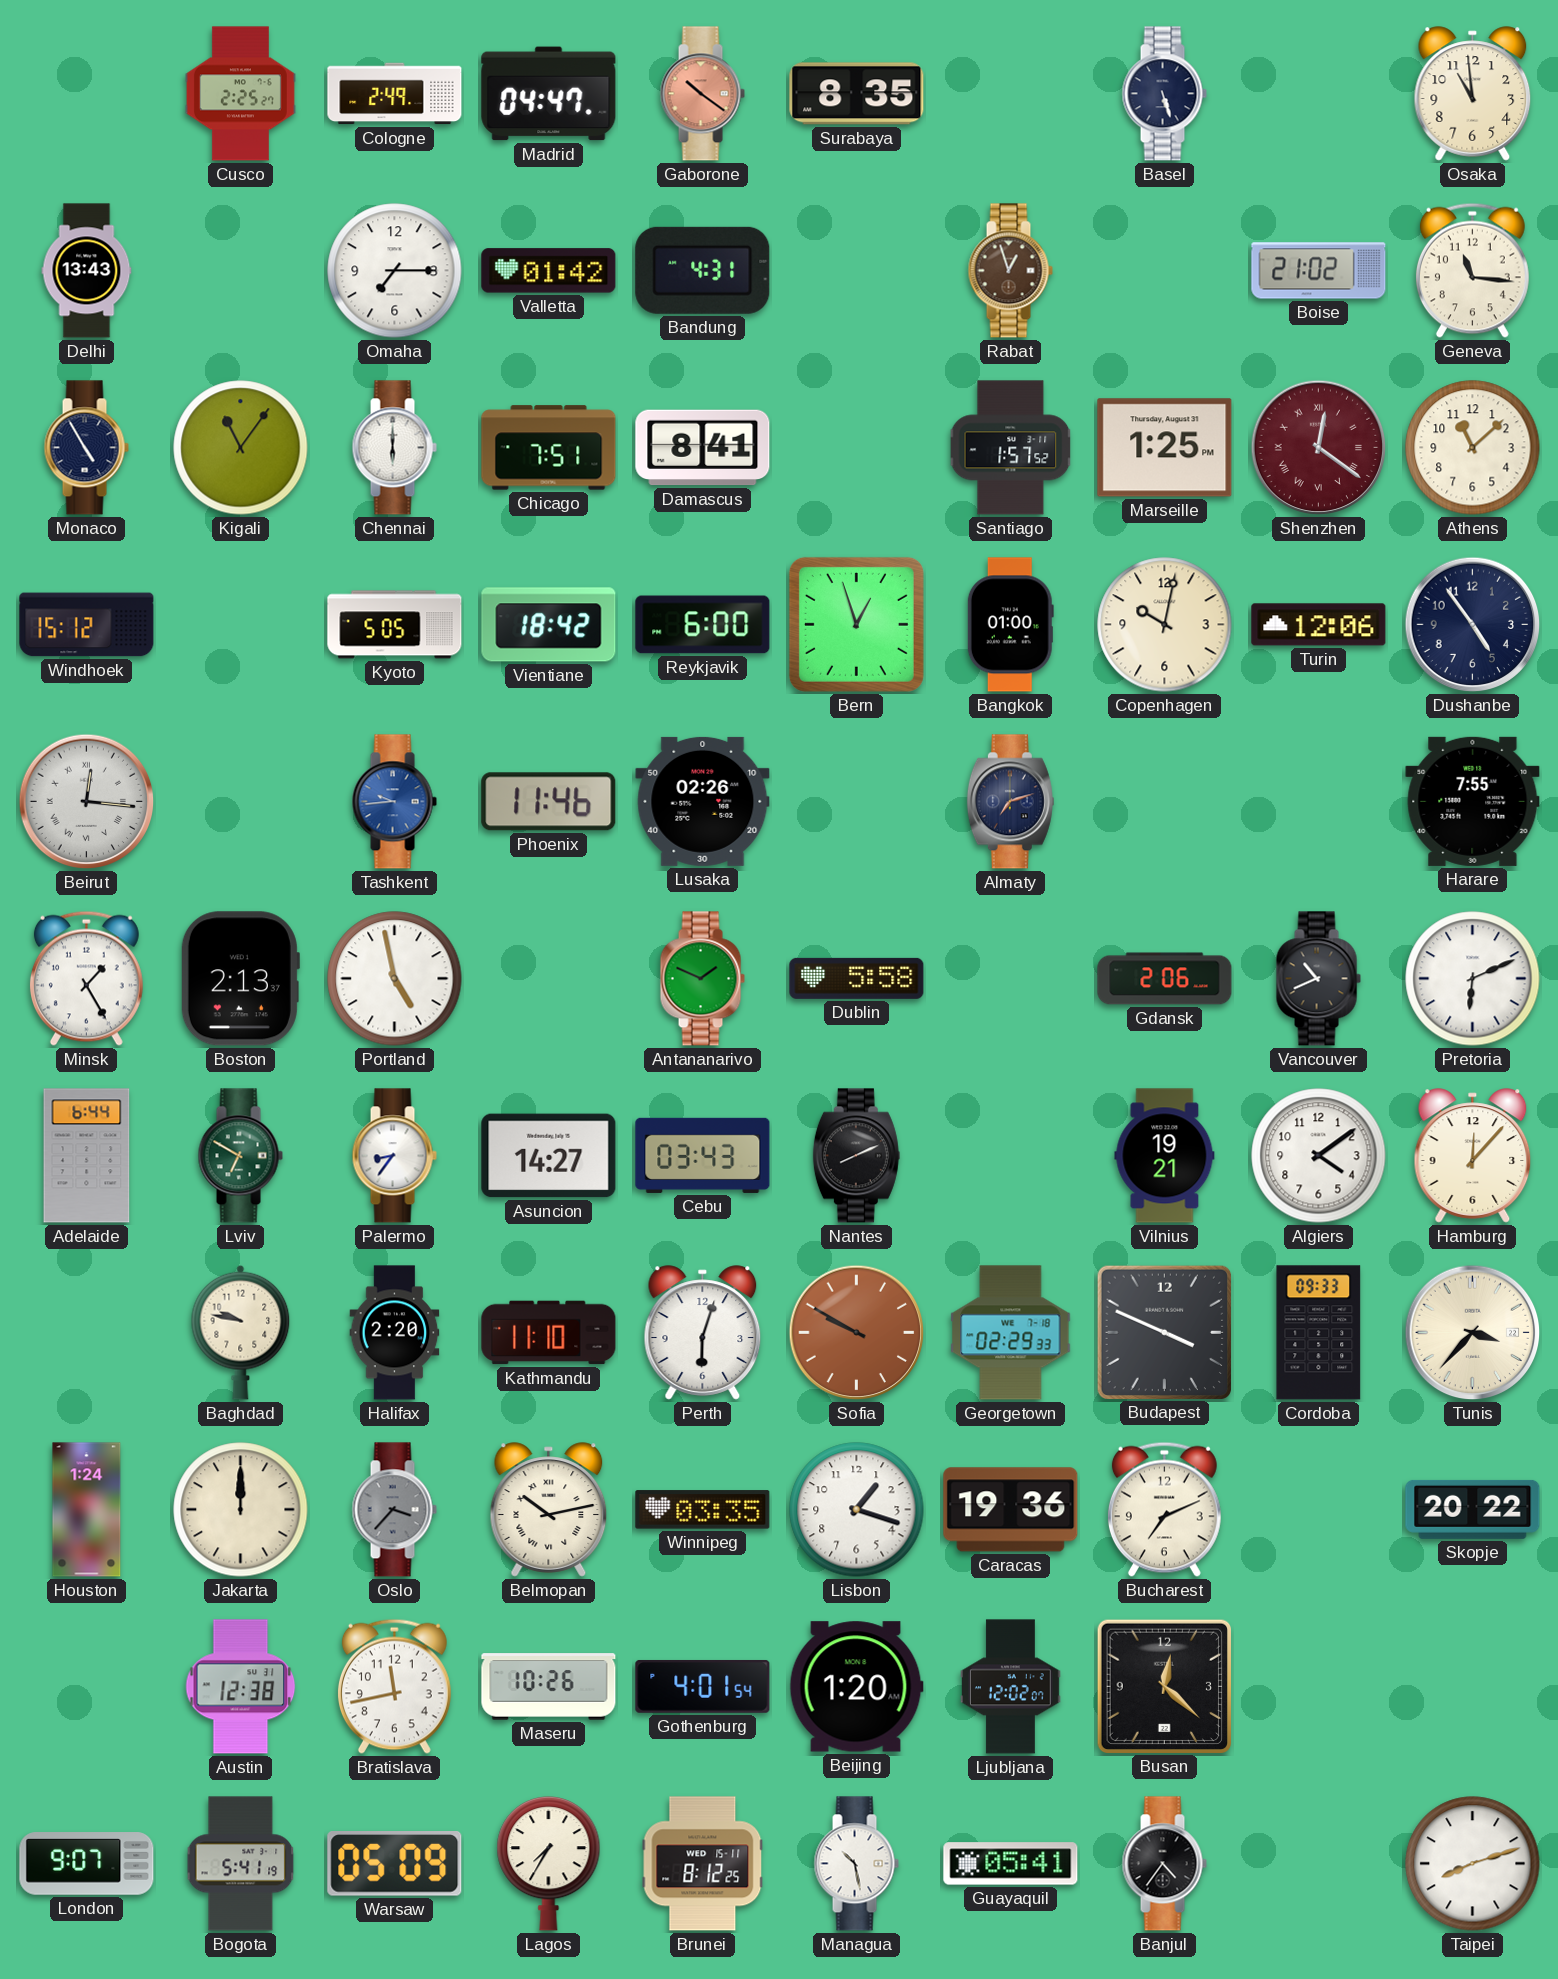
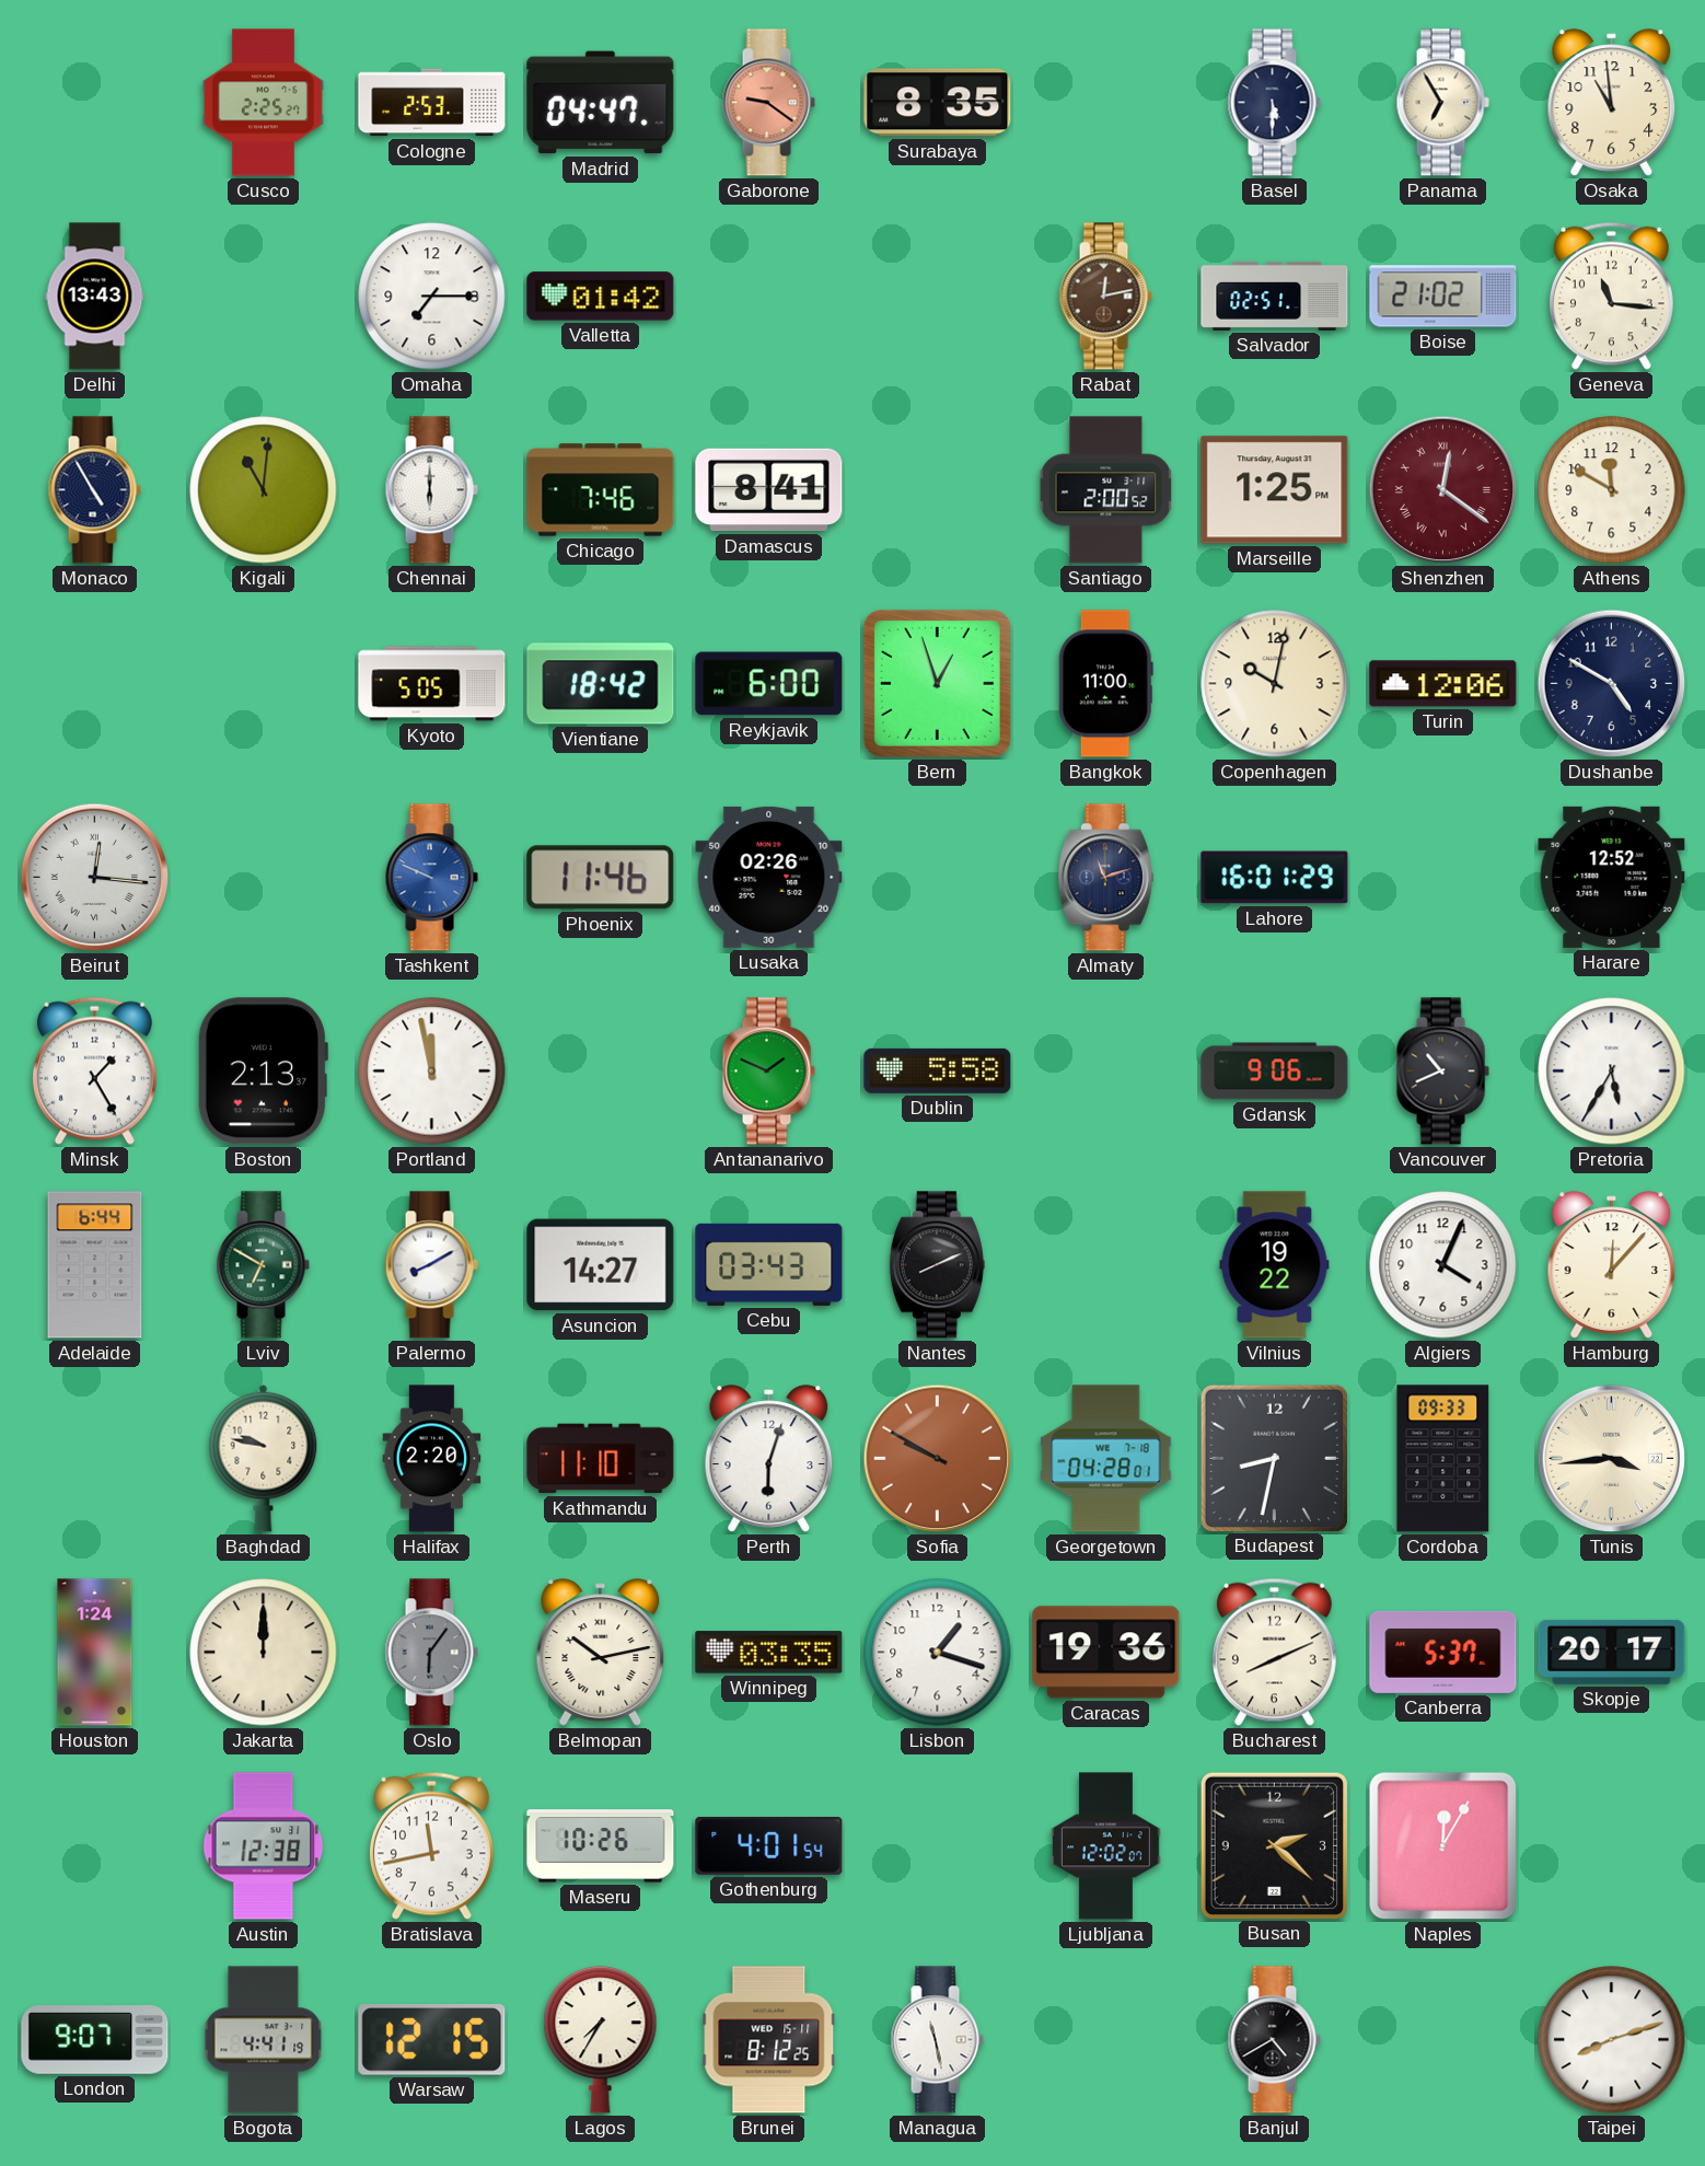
Cologne: 2:49 -> 2:53 (432, 103)
Gaborone: 10:21 -> 9:21 (768, 103)
Basel: 5:27 -> 5:30 (1274, 103)
Panama: none -> 6:55 (1442, 103)
Bandung: 4:31 -> none (703, 270)
Rabat: 12:57 -> 12:13 (1105, 297)
Salvador: none -> 02:51 (1275, 296)
Kigali: 11:06 -> 11:01 (264, 490)
Chicago: 7:51 -> 7:46 (601, 490)
Santiago: 1:57 -> 2:00 (1106, 490)
Athens: 11:08 -> 11:50 (1612, 490)
Windhoek: 15:12 -> none (87, 625)
Bangkok: 01:00 -> 11:00 (1105, 684)
Dushanbe: 4:54 -> 4:50 (1612, 684)
Tashkent: 9:44 -> 9:49 (431, 878)
Almaty: 7:12 -> 11:12 (1105, 878)
Lahore: none -> 16:01 (1275, 878)
Harare: 7:55 -> 12:52 (1612, 877)
Portland: 4:58 -> 11:58 (432, 1072)
Gdansk: 2:06 -> 9:06 (1275, 1072)
Pretoria: 6:11 -> 5:35 (1612, 1072)
Palermo: 8:36 -> 8:10 (431, 1265)
Vilnius: 19:21 -> 19:22 (1275, 1265)
Algiers: 4:09 -> 4:04 (1443, 1265)
Georgetown: 02:29 -> 04:28 (1106, 1459)
Budapest: 3:49 -> 8:32 (1274, 1458)
Tunis: 3:37 -> 3:44 (1612, 1459)
Oslo: 3:37 -> 6:06 (431, 1653)
Bucharest: 7:11 -> 8:11 (1274, 1652)
Canberra: none -> 5:37 (1443, 1652)
Skopje: 20:22 -> 20:17 (1612, 1652)
Beijing: 1:20 -> none (856, 1687)
Busan: 12:22 -> 2:22 (1274, 1845)
Naples: none -> 12:05 (1443, 1846)
Bogota: 5:41 -> 4:41 (264, 2040)
Warsaw: 05:09 -> 12:15 (432, 2040)
Managua: 10:28 -> 11:28 (937, 2040)
Guayaquil: 05:41 -> none (1011, 1864)
Banjul: 4:36 -> 4:40 (1274, 2040)
